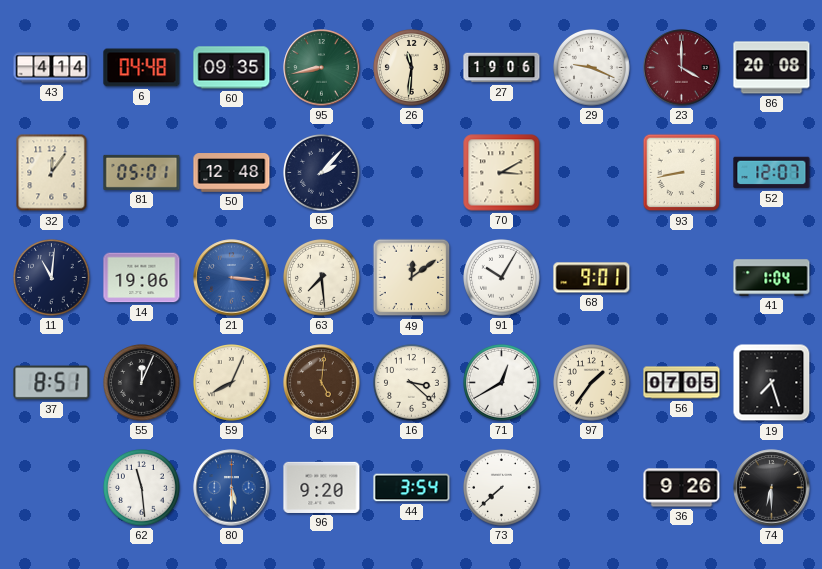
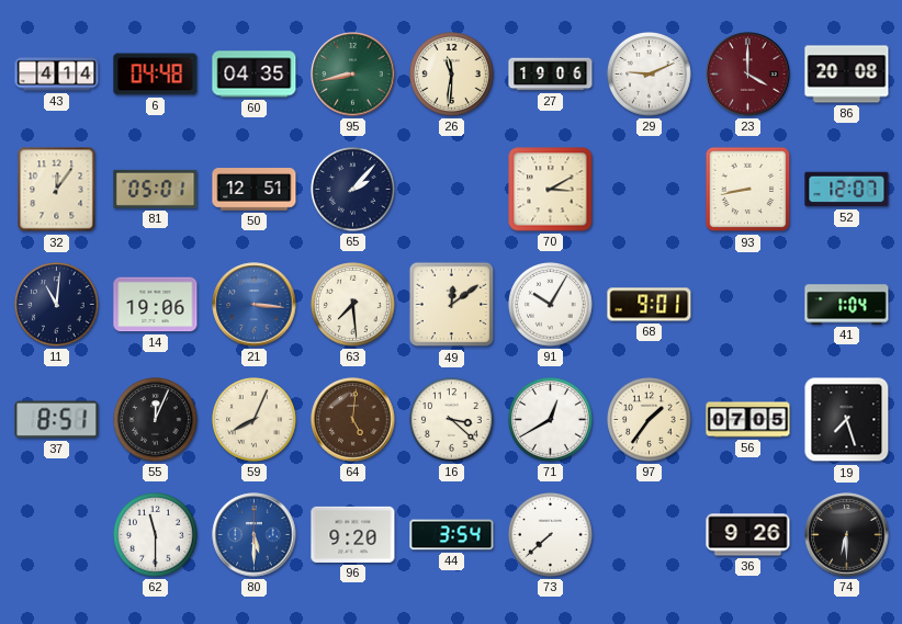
60: 09:35 -> 04:35 (255, 75)
29: 9:19 -> 9:11 (650, 75)
50: 12:48 -> 12:51 (255, 190)
62: 11:29 -> 11:30 (156, 535)
